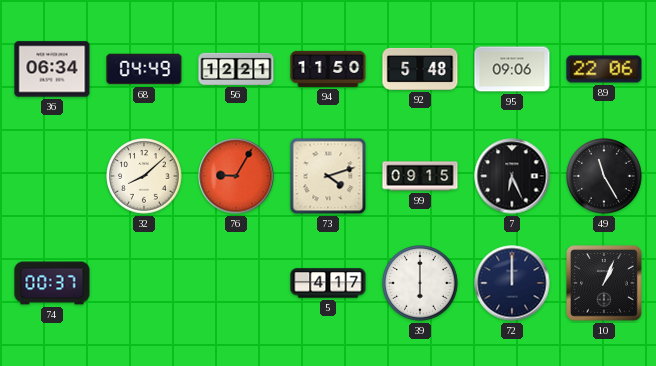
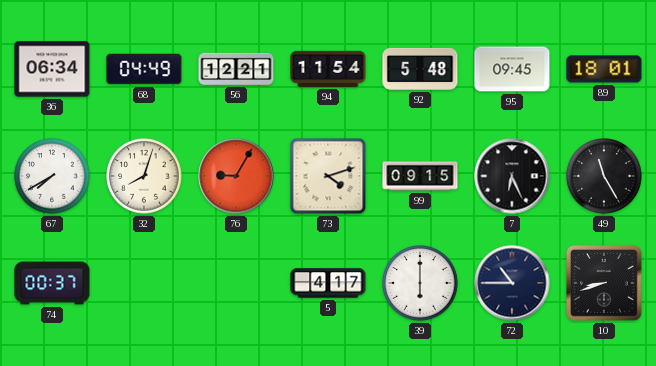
94: 11:50 -> 11:54 (328, 69)
95: 09:06 -> 09:45 (512, 69)
89: 22:06 -> 18:01 (604, 69)
67: none -> 7:40 (52, 176)
32: 8:08 -> 8:03 (144, 176)
72: 12:00 -> 10:45 (512, 283)
10: 1:04 -> 8:42 (605, 284)
